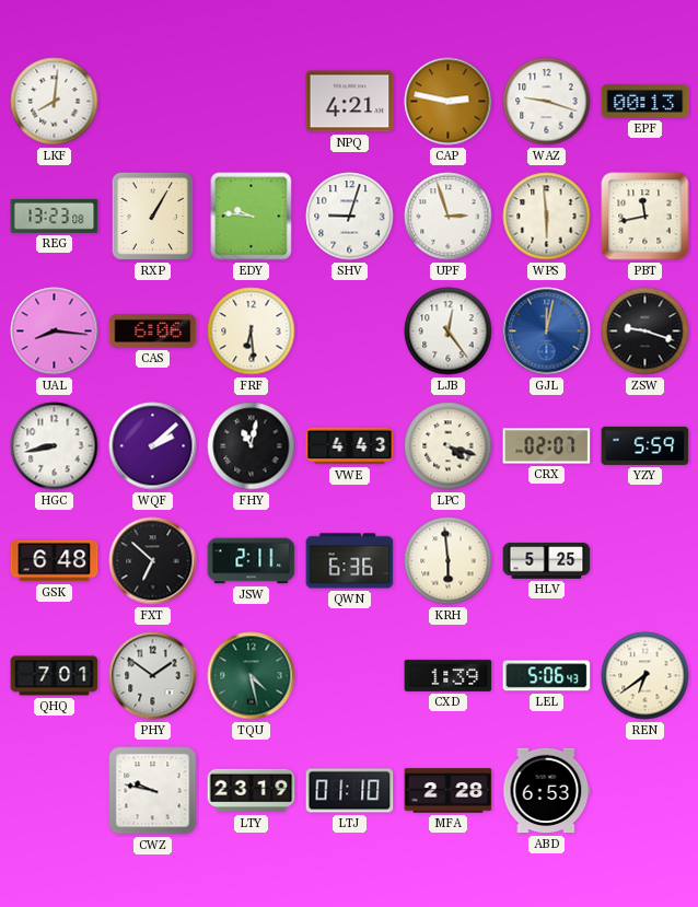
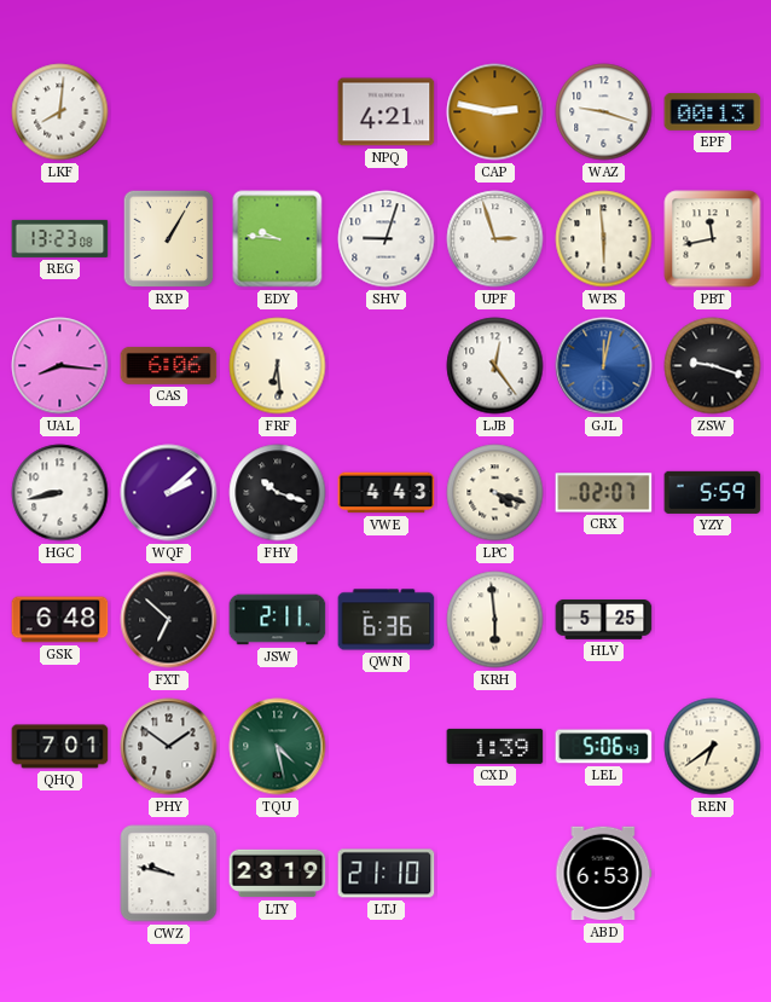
FHY: 11:02 -> 10:18 (278, 493)
LTJ: 01:10 -> 21:10 (387, 874)
MFA: 2:28 -> none (449, 791)
